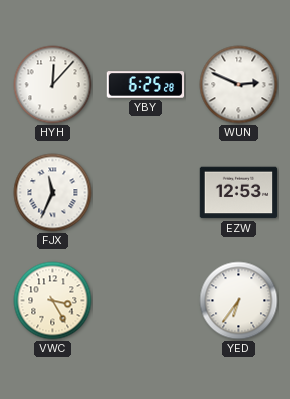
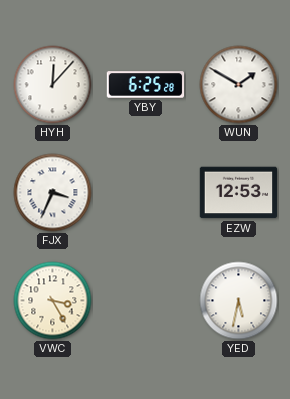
WUN: 2:49 -> 1:50 (239, 85)
FJX: 11:34 -> 3:34 (53, 193)
YED: 6:36 -> 5:32 (239, 301)
